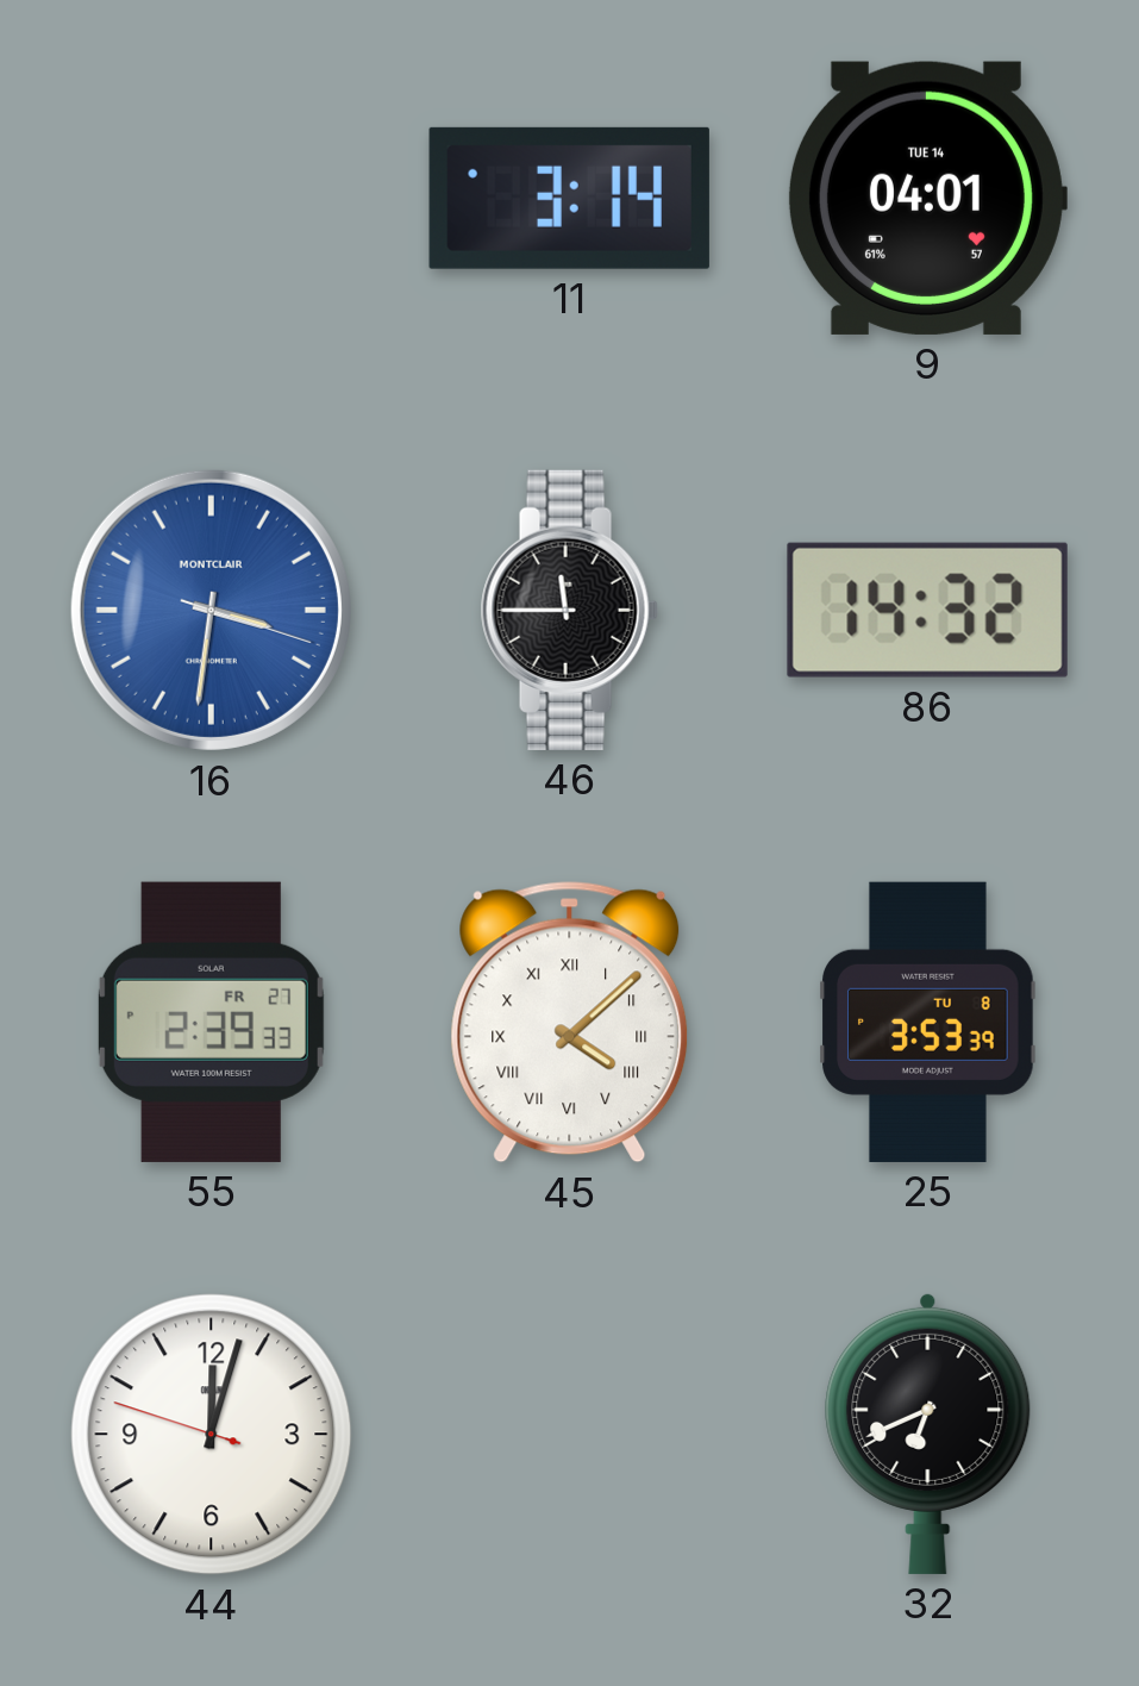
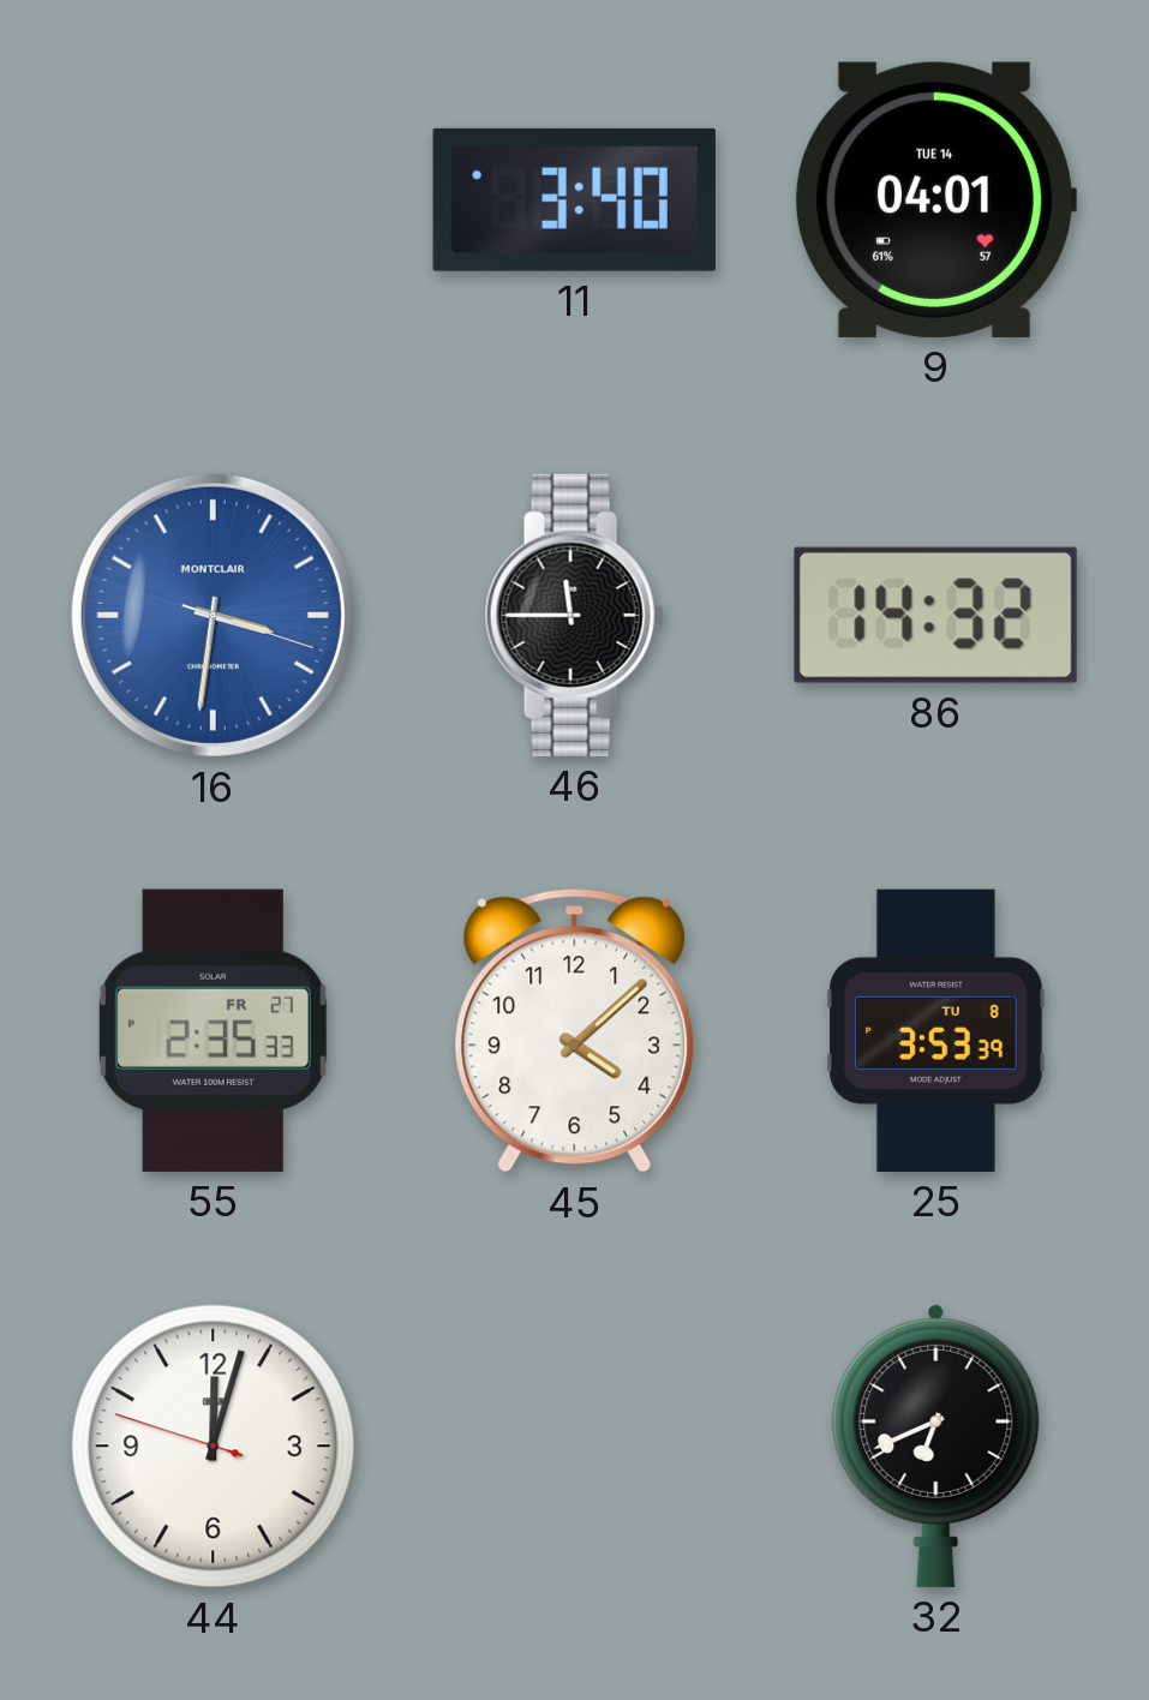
11: 3:14 -> 3:40 (574, 199)
55: 2:39 -> 2:35 (213, 1030)
45 numerals: Roman -> Arabic (575, 1031)
